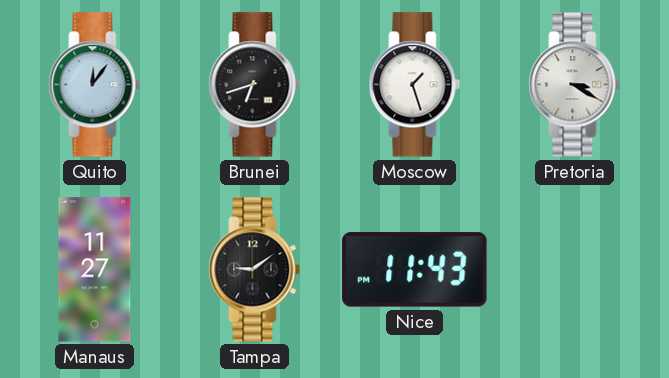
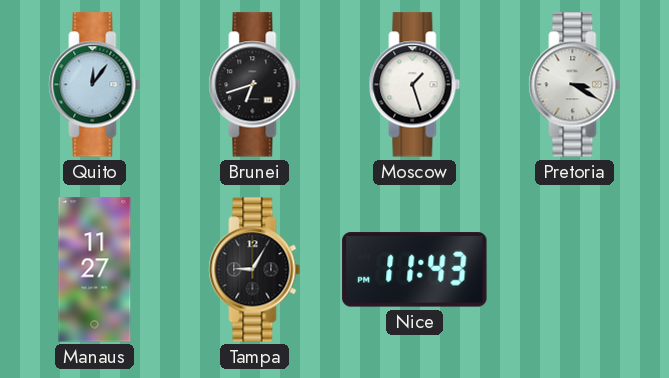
Tampa: 9:09 -> 9:05 (255, 270)
